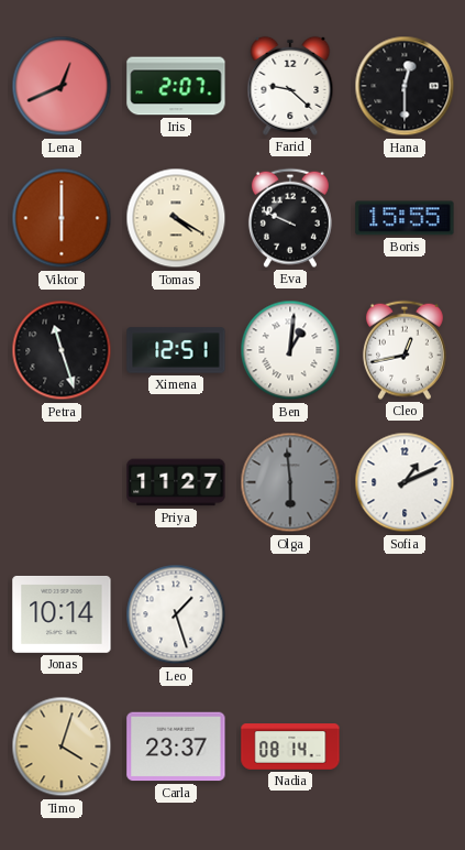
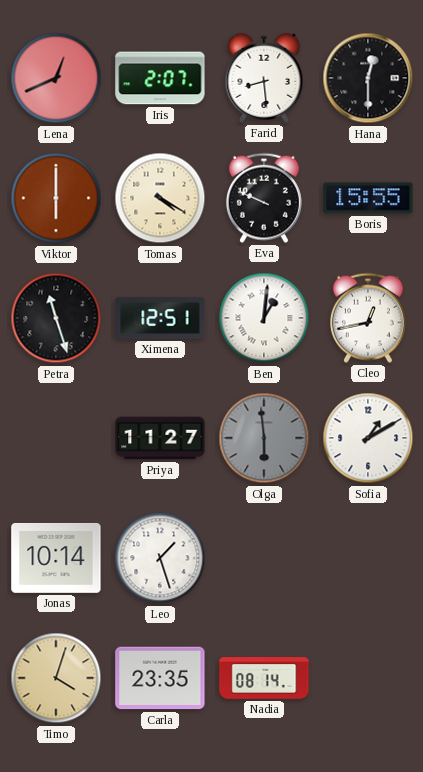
Farid: 9:22 -> 8:29 (264, 78)
Sofia: 1:11 -> 1:10 (368, 438)
Carla: 23:37 -> 23:35 (160, 678)
